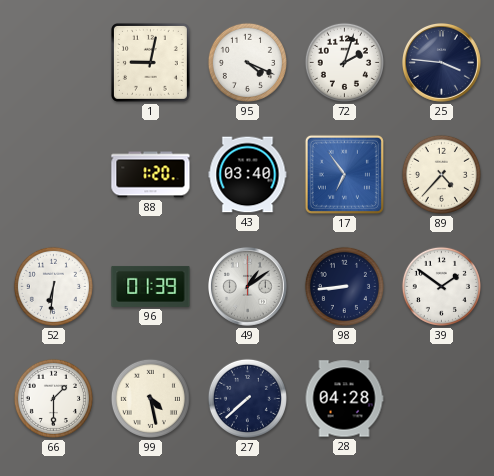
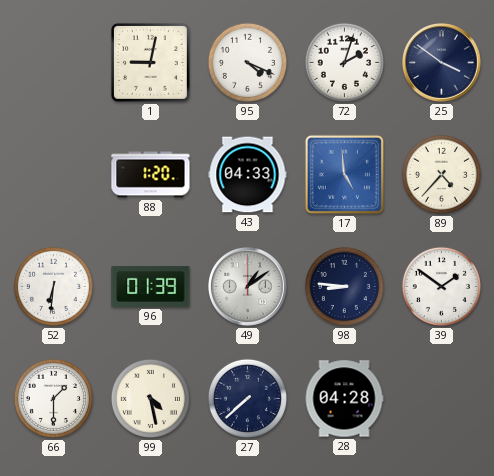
25: 3:46 -> 3:51 (442, 63)
43: 03:40 -> 04:33 (248, 175)
17: 6:54 -> 4:59 (344, 174)
98: 8:44 -> 8:46 (344, 286)
